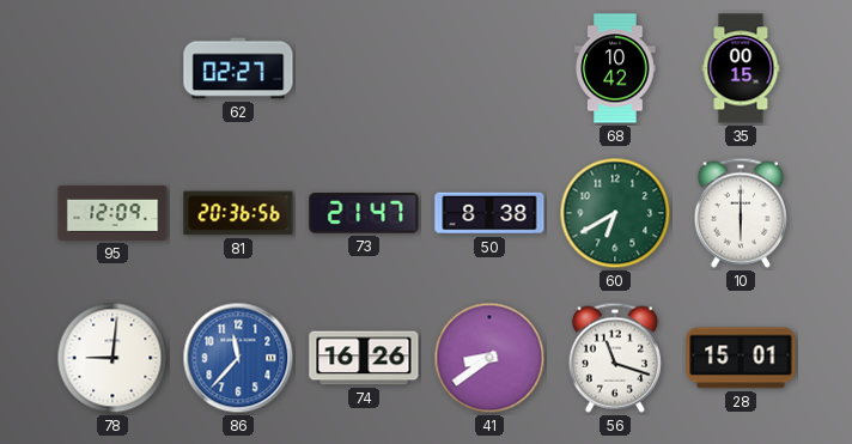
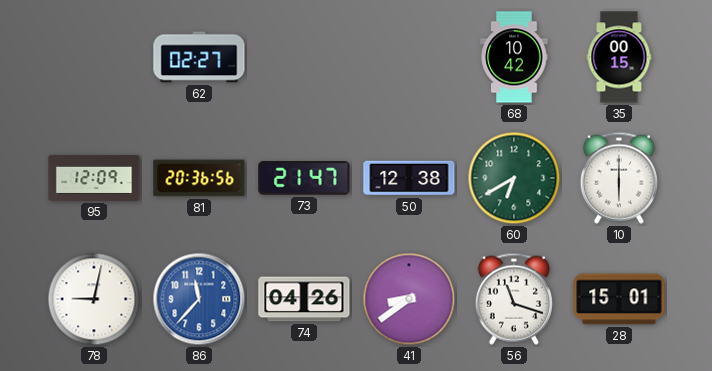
50: 8:38 -> 12:38 (409, 178)
78: 9:01 -> 9:02 (94, 299)
74: 16:26 -> 04:26 (304, 299)
